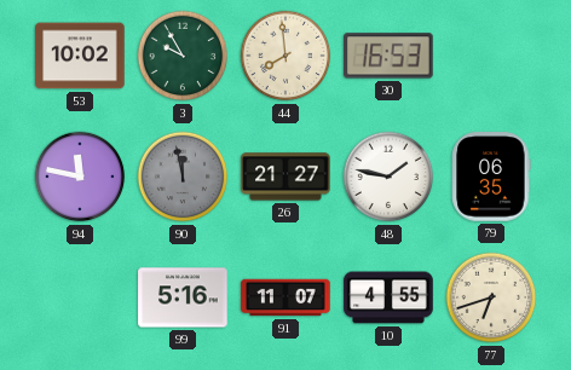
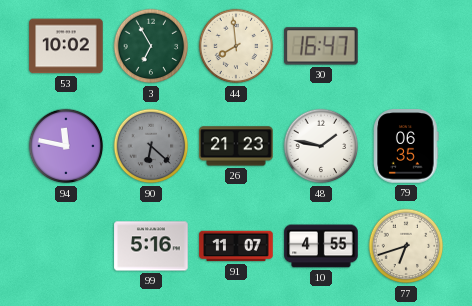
3: 9:55 -> 6:55 (151, 46)
30: 16:53 -> 16:47 (321, 46)
90: 11:58 -> 6:22 (151, 146)
26: 21:27 -> 21:23 (236, 146)
